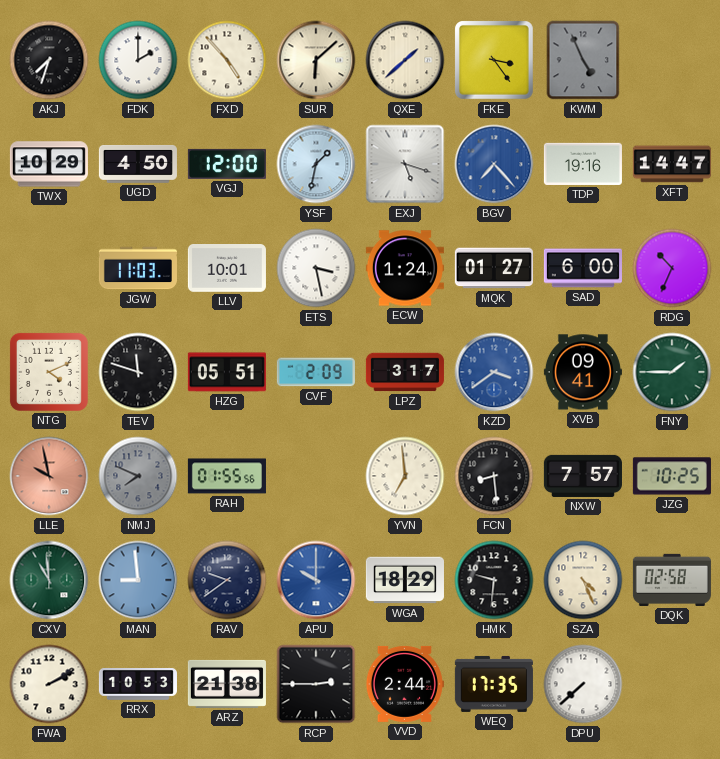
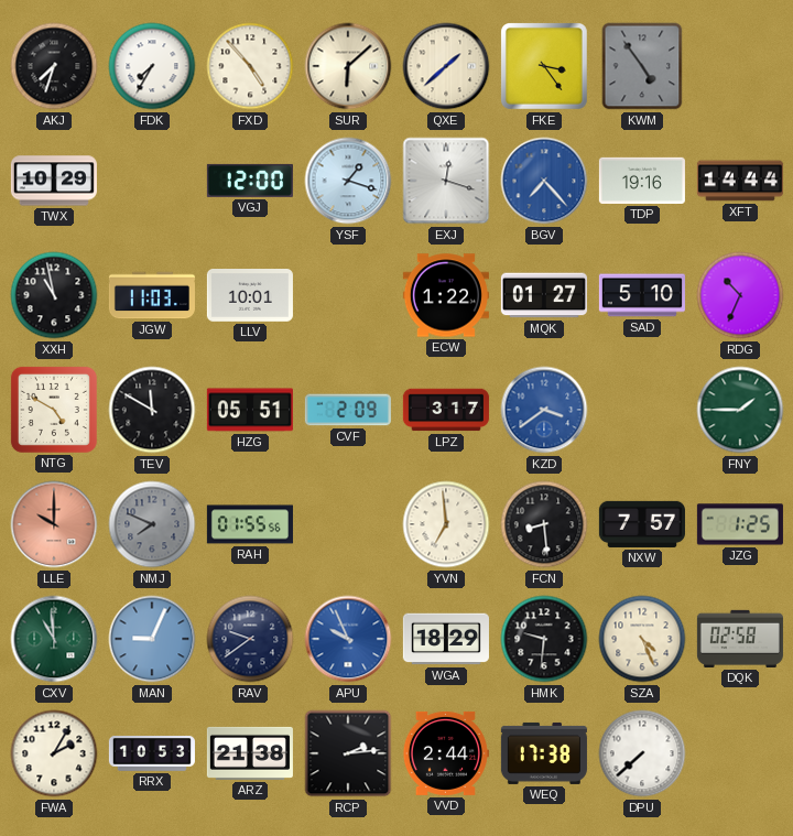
FDK: 2:00 -> 7:35 (152, 66)
KWM: 4:56 -> 4:54 (642, 66)
UGD: 4:50 -> none (138, 164)
YSF: 1:32 -> 1:18 (348, 181)
EXJ: 5:18 -> 12:18 (446, 181)
XFT: 14:47 -> 14:44 (740, 181)
XXH: none -> 10:58 (54, 295)
ETS: 3:28 -> none (316, 268)
ECW: 1:24 -> 1:22 (446, 295)
SAD: 6:00 -> 5:10 (642, 295)
NTG: 4:11 -> 4:50 (54, 410)
TEV: 11:48 -> 11:50 (152, 410)
XVB: 09:41 -> none (583, 372)
LLE: 9:58 -> 10:00 (54, 524)
JZG: 10:25 -> 1:25 (740, 524)
MAN: 8:59 -> 9:04 (152, 639)
APU: 10:00 -> 9:56 (348, 639)
FWA: 2:10 -> 2:05 (54, 753)
RCP: 2:45 -> 2:14 (348, 753)
WEQ: 17:35 -> 17:38 (544, 753)
